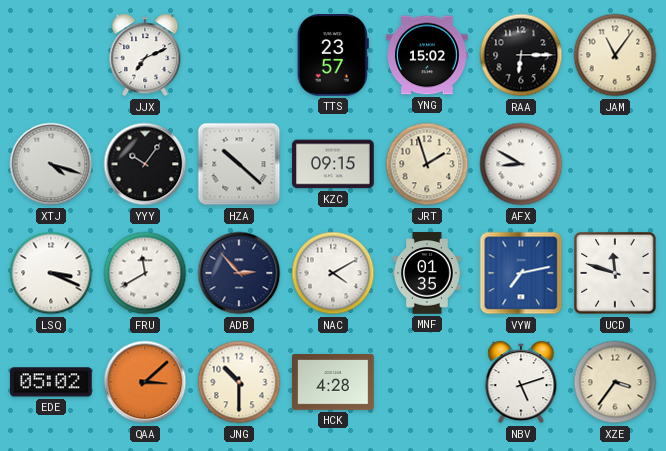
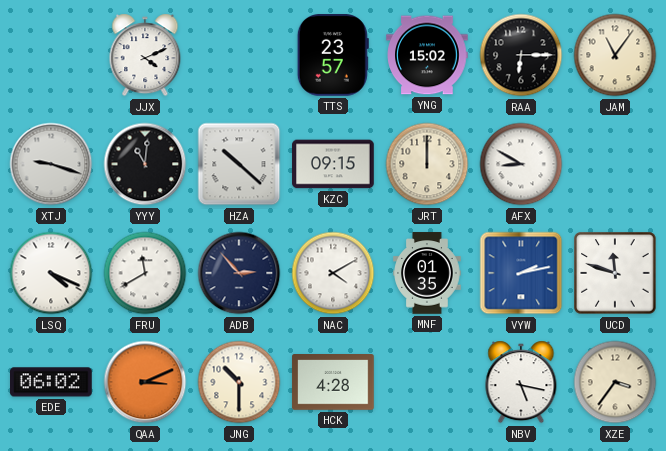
JJX: 7:11 -> 4:11 (145, 55)
XTJ: 4:18 -> 9:18 (51, 164)
YYY: 10:06 -> 11:01 (145, 164)
JRT: 1:57 -> 12:00 (427, 164)
LSQ: 3:19 -> 4:19 (51, 273)
VYW: 7:13 -> 2:13 (521, 273)
EDE: 05:02 -> 06:02 (52, 382)
QAA: 3:08 -> 3:11 (145, 382)
NBV: 5:12 -> 5:17 (521, 382)
